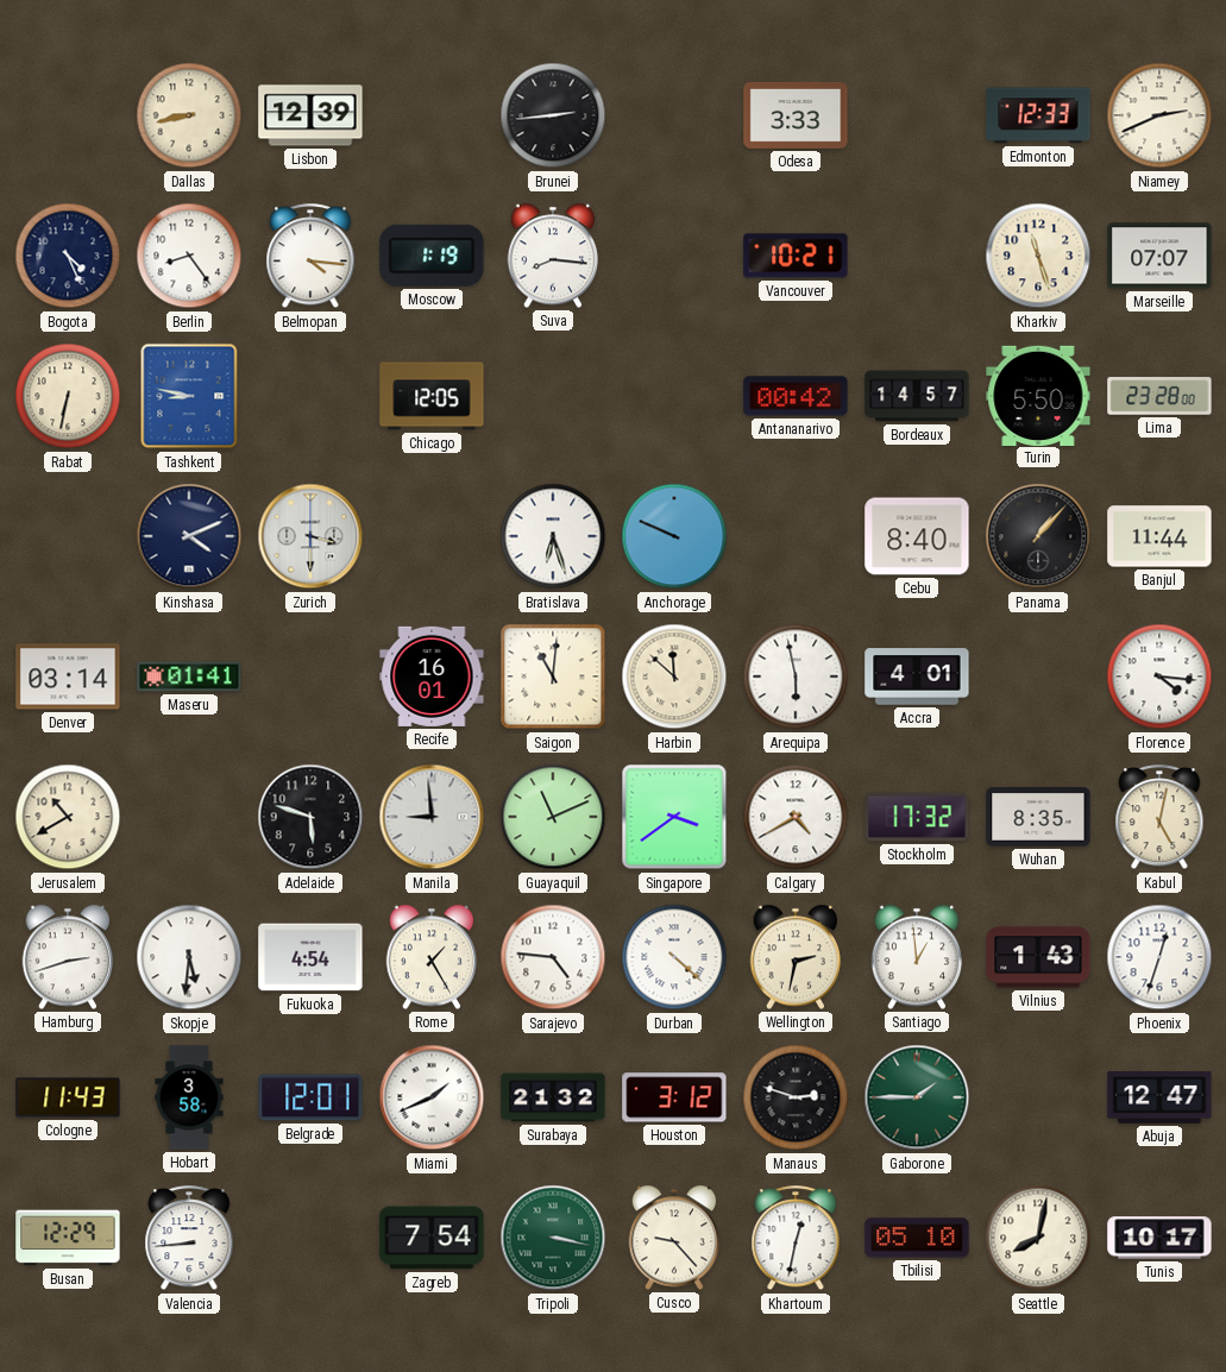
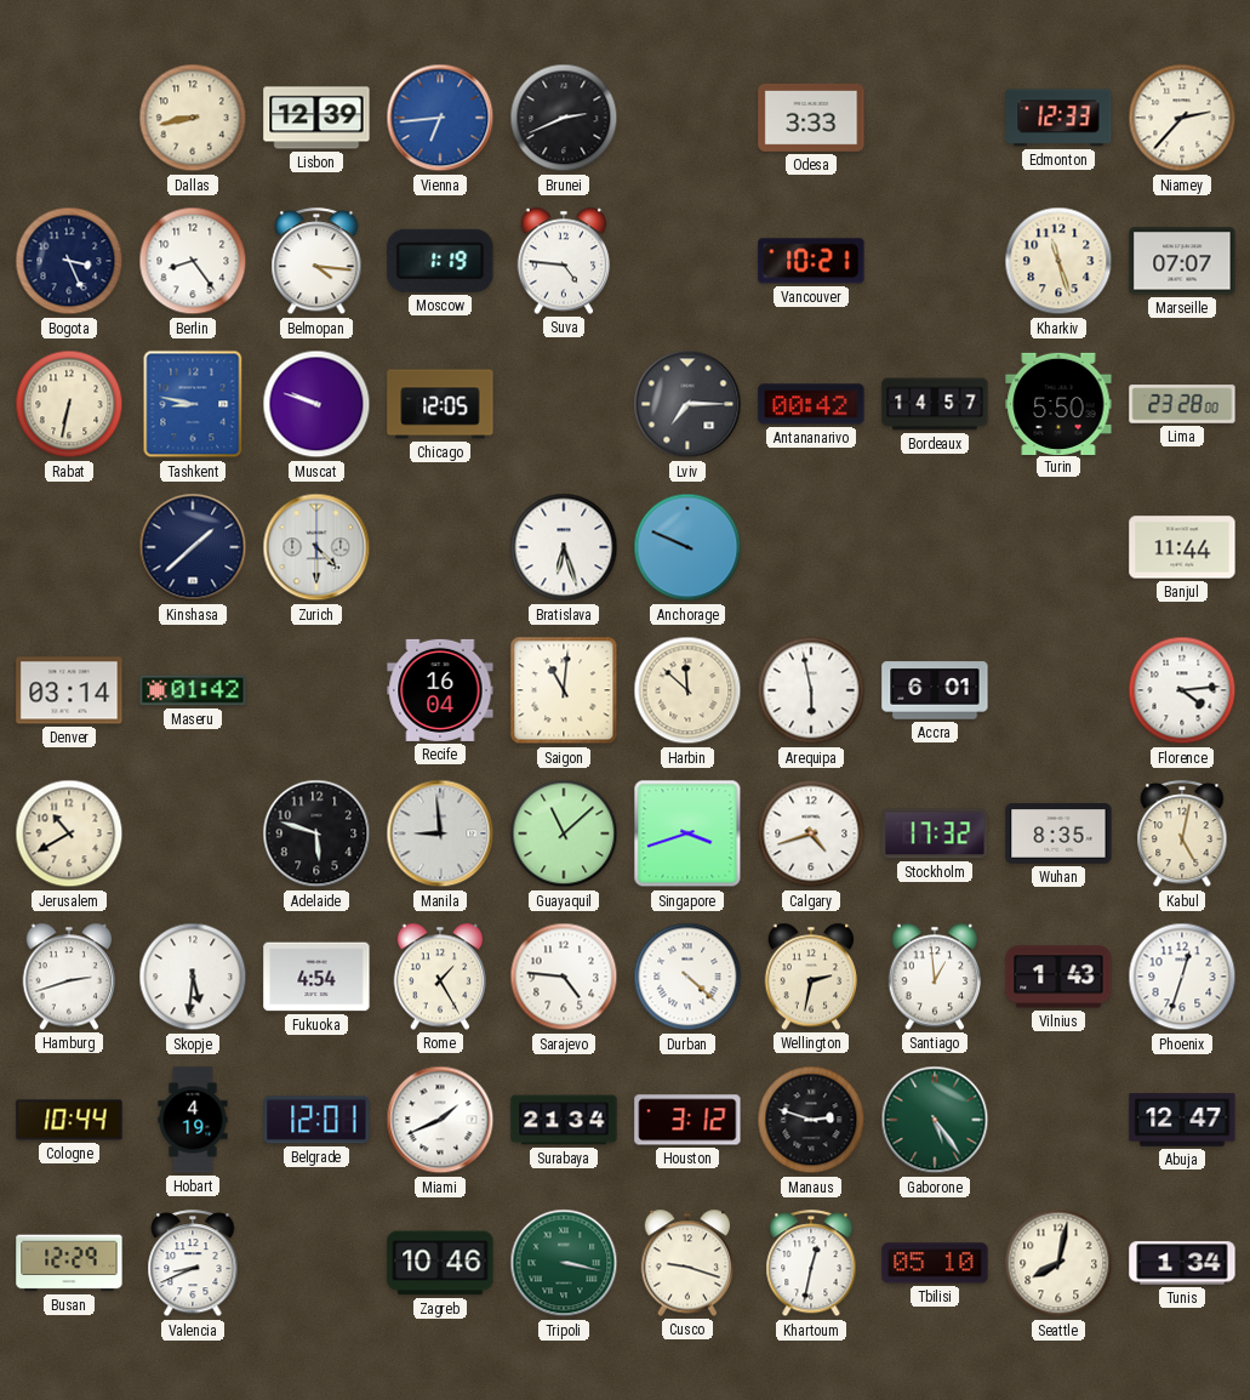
Vienna: none -> 6:44 (440, 118)
Brunei: 2:44 -> 2:41 (564, 118)
Niamey: 2:41 -> 2:37 (1182, 118)
Bogota: 4:26 -> 3:26 (69, 261)
Suva: 8:16 -> 4:46 (564, 261)
Muscat: none -> 9:48 (316, 404)
Lviv: none -> 7:15 (687, 404)
Kinshasa: 4:11 -> 1:38 (193, 547)
Zurich: 3:30 -> 4:30 (316, 547)
Cebu: 8:40 -> none (917, 536)
Panama: 1:07 -> none (1038, 536)
Maseru: 01:41 -> 01:42 (193, 690)
Recife: 16:01 -> 16:04 (440, 690)
Accra: 4:01 -> 6:01 (935, 690)
Florence: 4:16 -> 4:14 (1182, 690)
Guayaquil: 11:11 -> 11:08 (564, 833)
Singapore: 3:39 -> 3:42 (687, 833)
Calgary: 4:40 -> 4:42 (811, 833)
Cologne: 11:43 -> 10:44 (69, 1120)
Hobart: 3:58 -> 4:19 (193, 1120)
Surabaya: 21:32 -> 21:34 (564, 1120)
Gaborone: 1:45 -> 5:24 (935, 1120)
Valencia: 8:44 -> 8:41 (193, 1264)
Zagreb: 7:54 -> 10:46 (440, 1263)
Cusco: 9:23 -> 9:18 (687, 1263)
Tunis: 10:17 -> 1:34 (1182, 1263)
